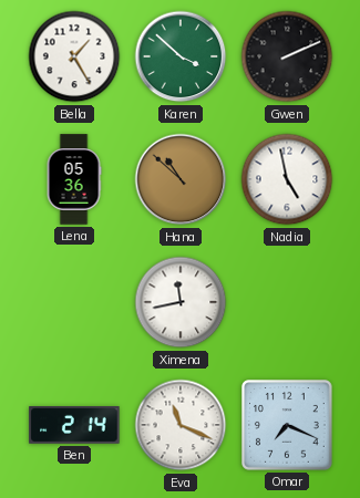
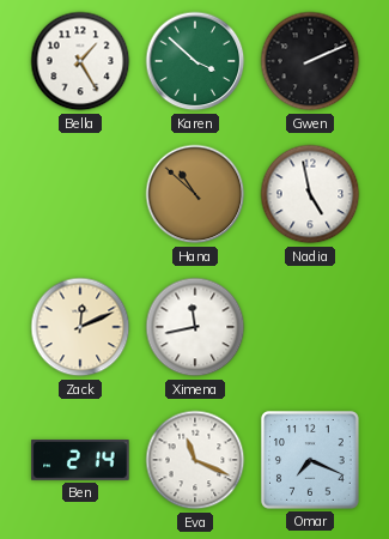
Lena: 05:36 -> none (74, 179)
Zack: none -> 12:11 (80, 327)
